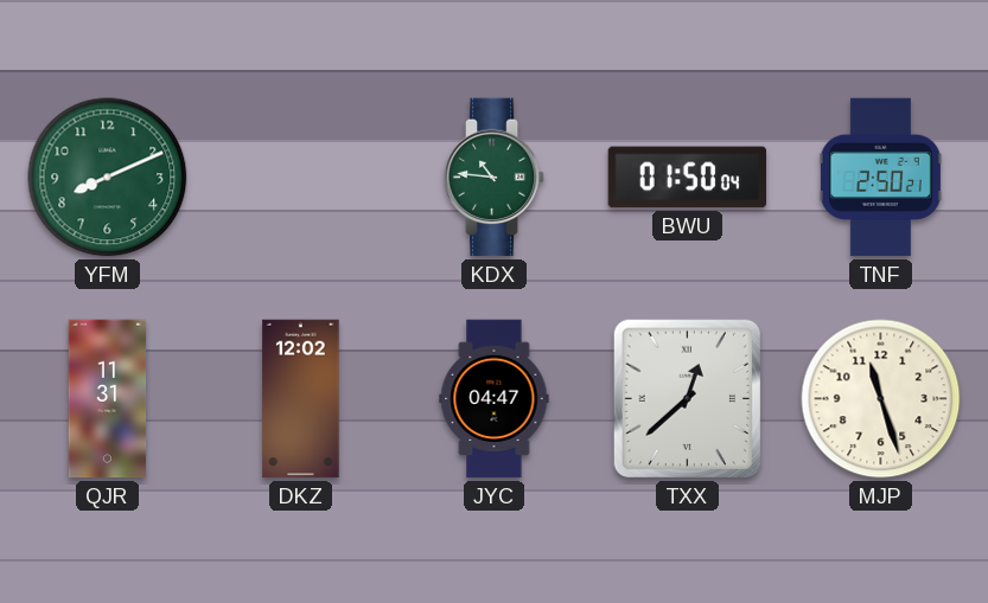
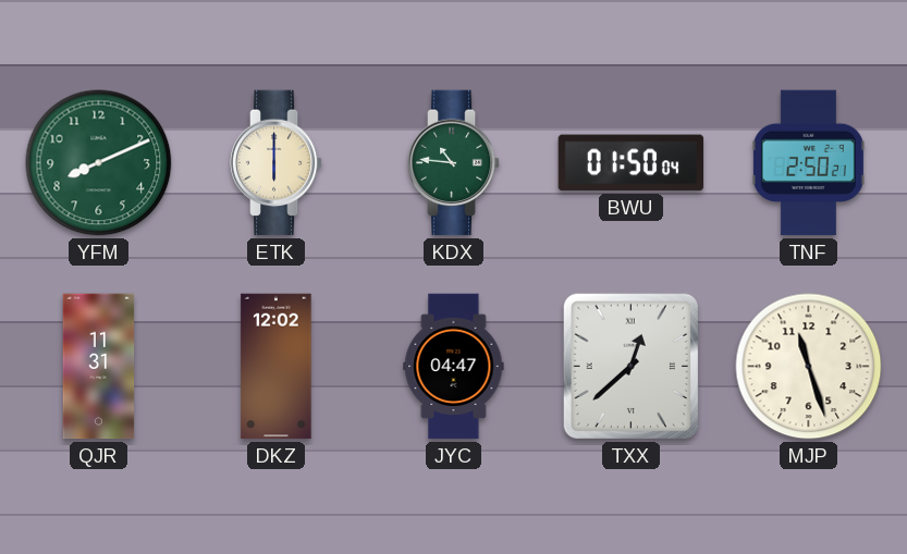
ETK: none -> 6:00 (277, 163)
